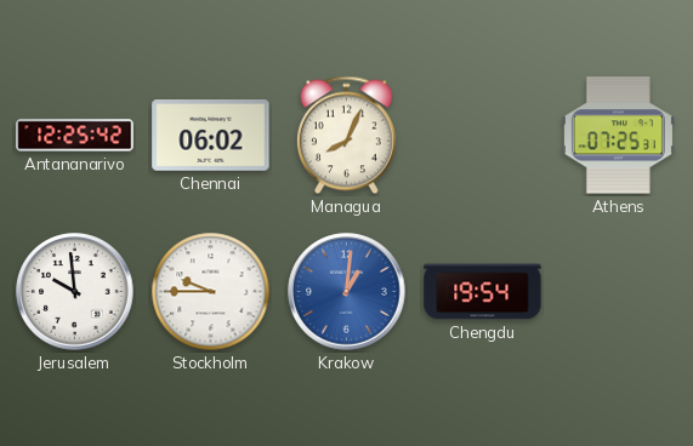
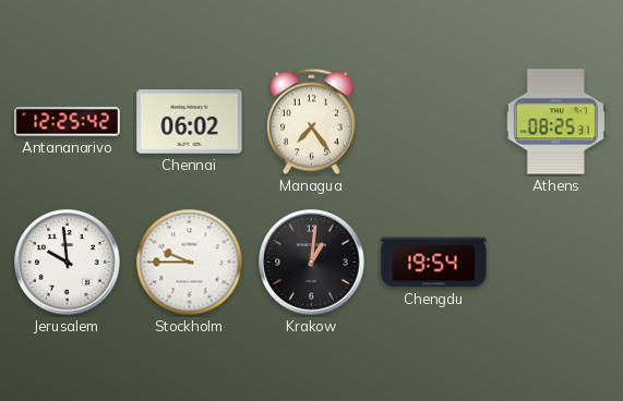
Managua: 8:04 -> 7:24 (311, 122)
Athens: 07:25 -> 08:25 (555, 122)
Krakow dial: blue -> black (312, 263)
